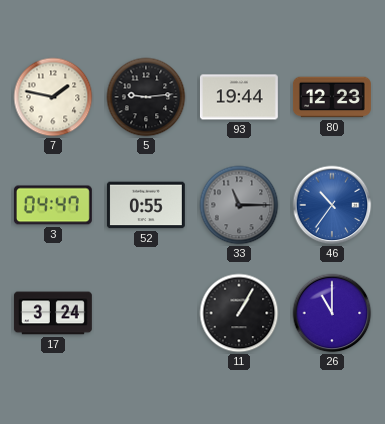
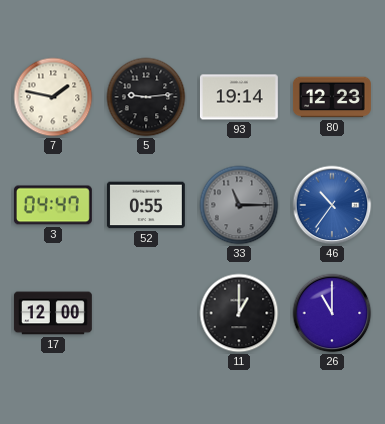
93: 19:44 -> 19:14 (239, 97)
17: 3:24 -> 12:00 (53, 313)
11: 1:05 -> 1:00 (239, 313)
